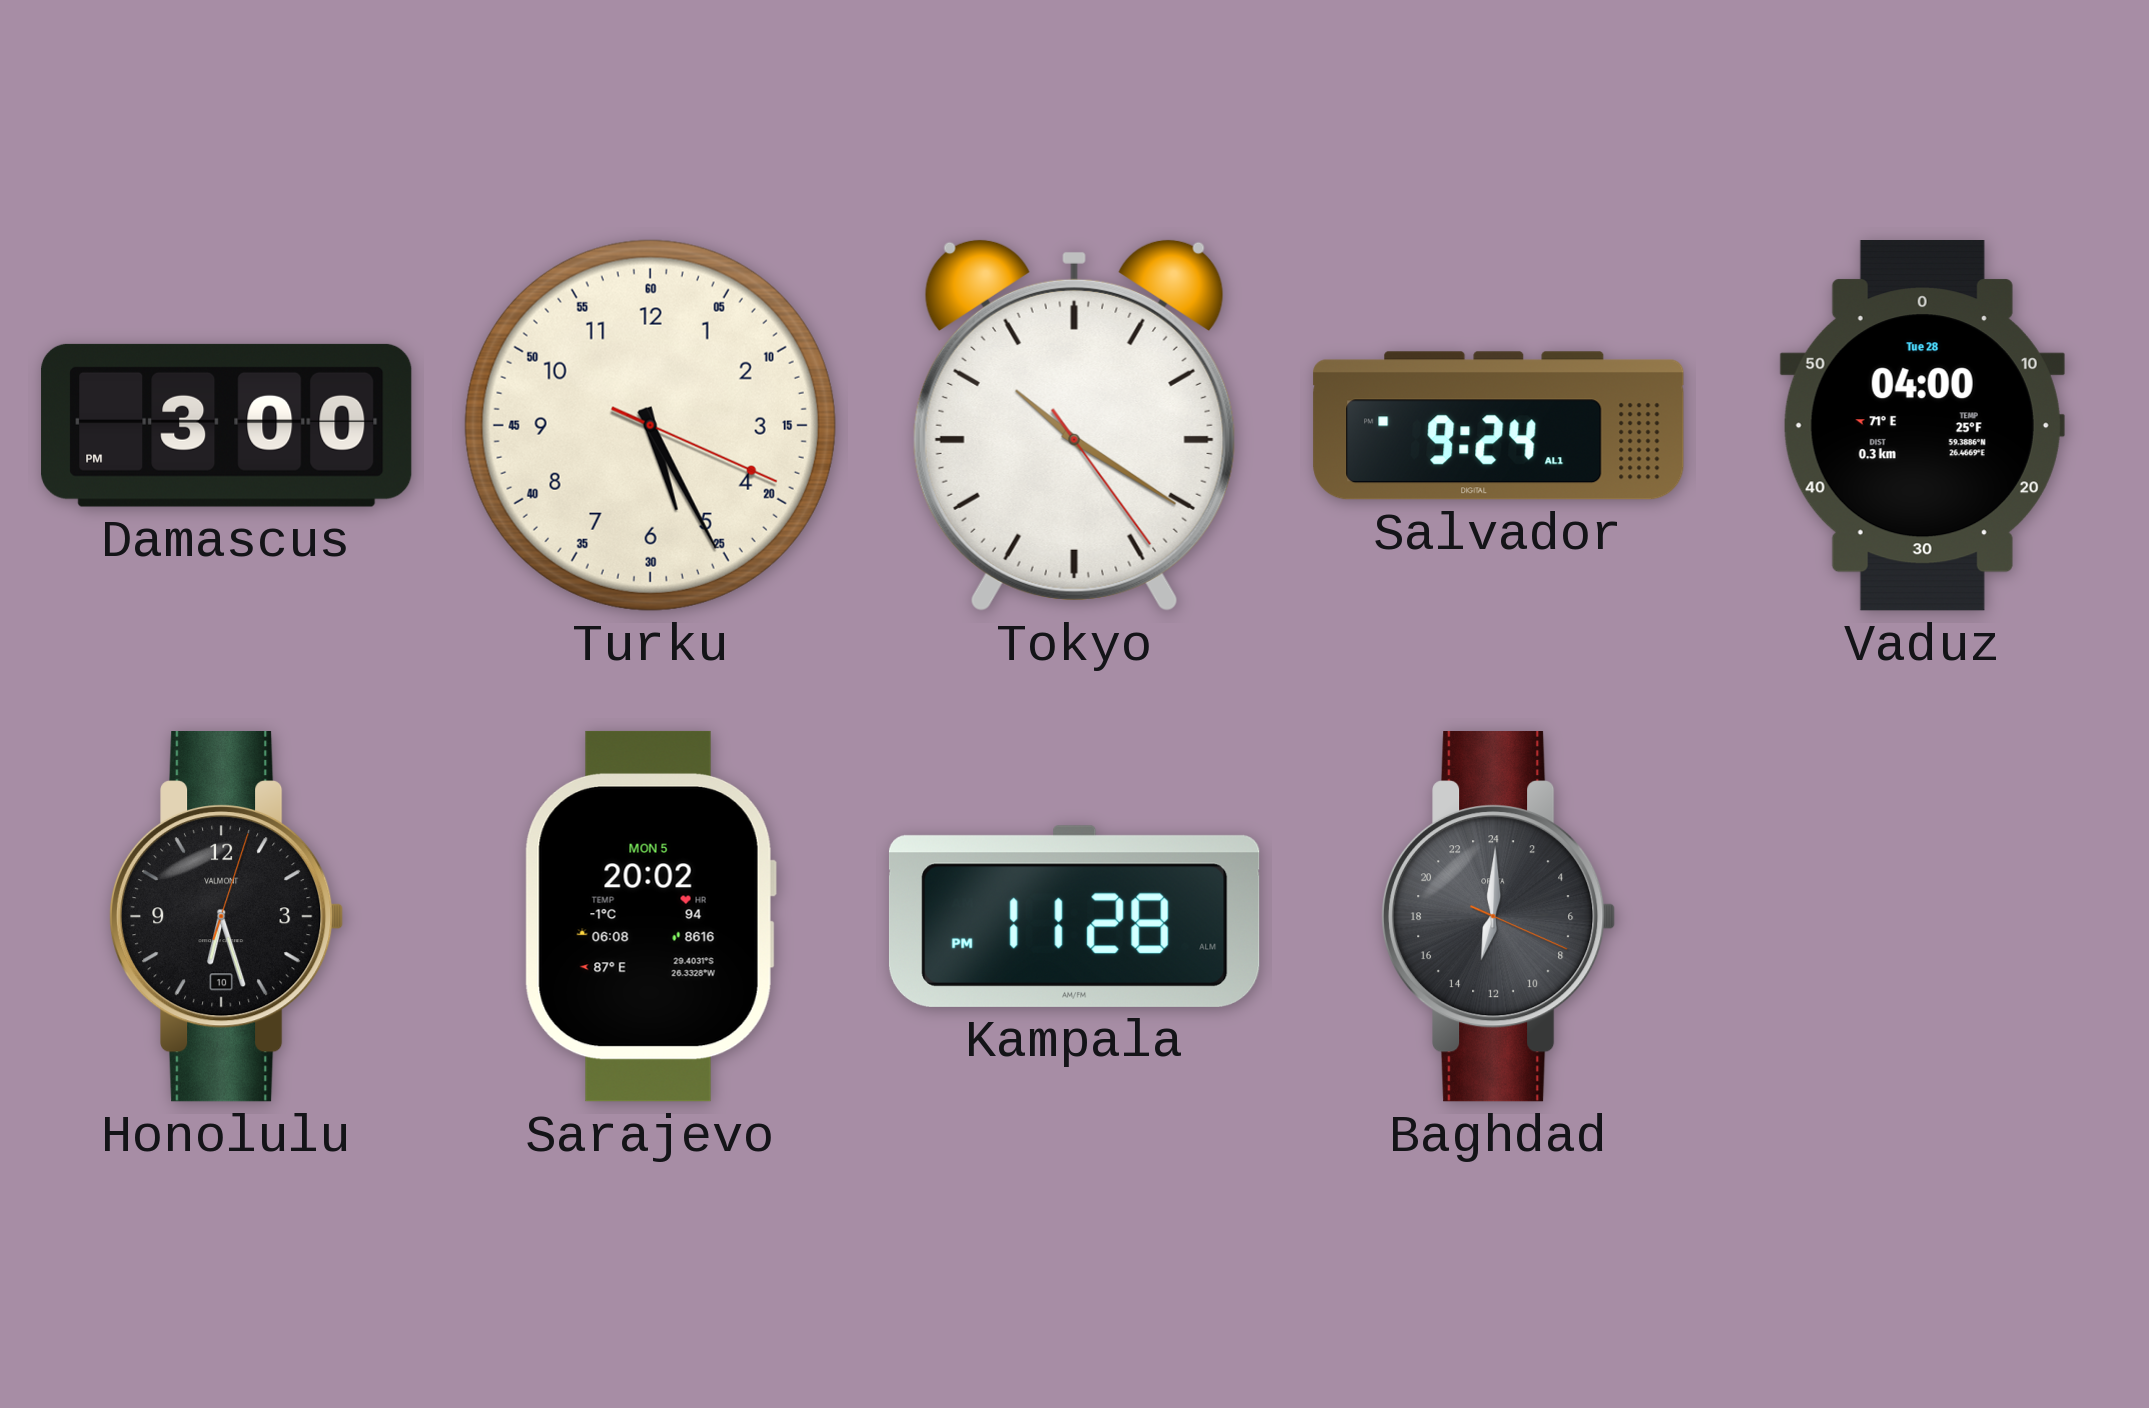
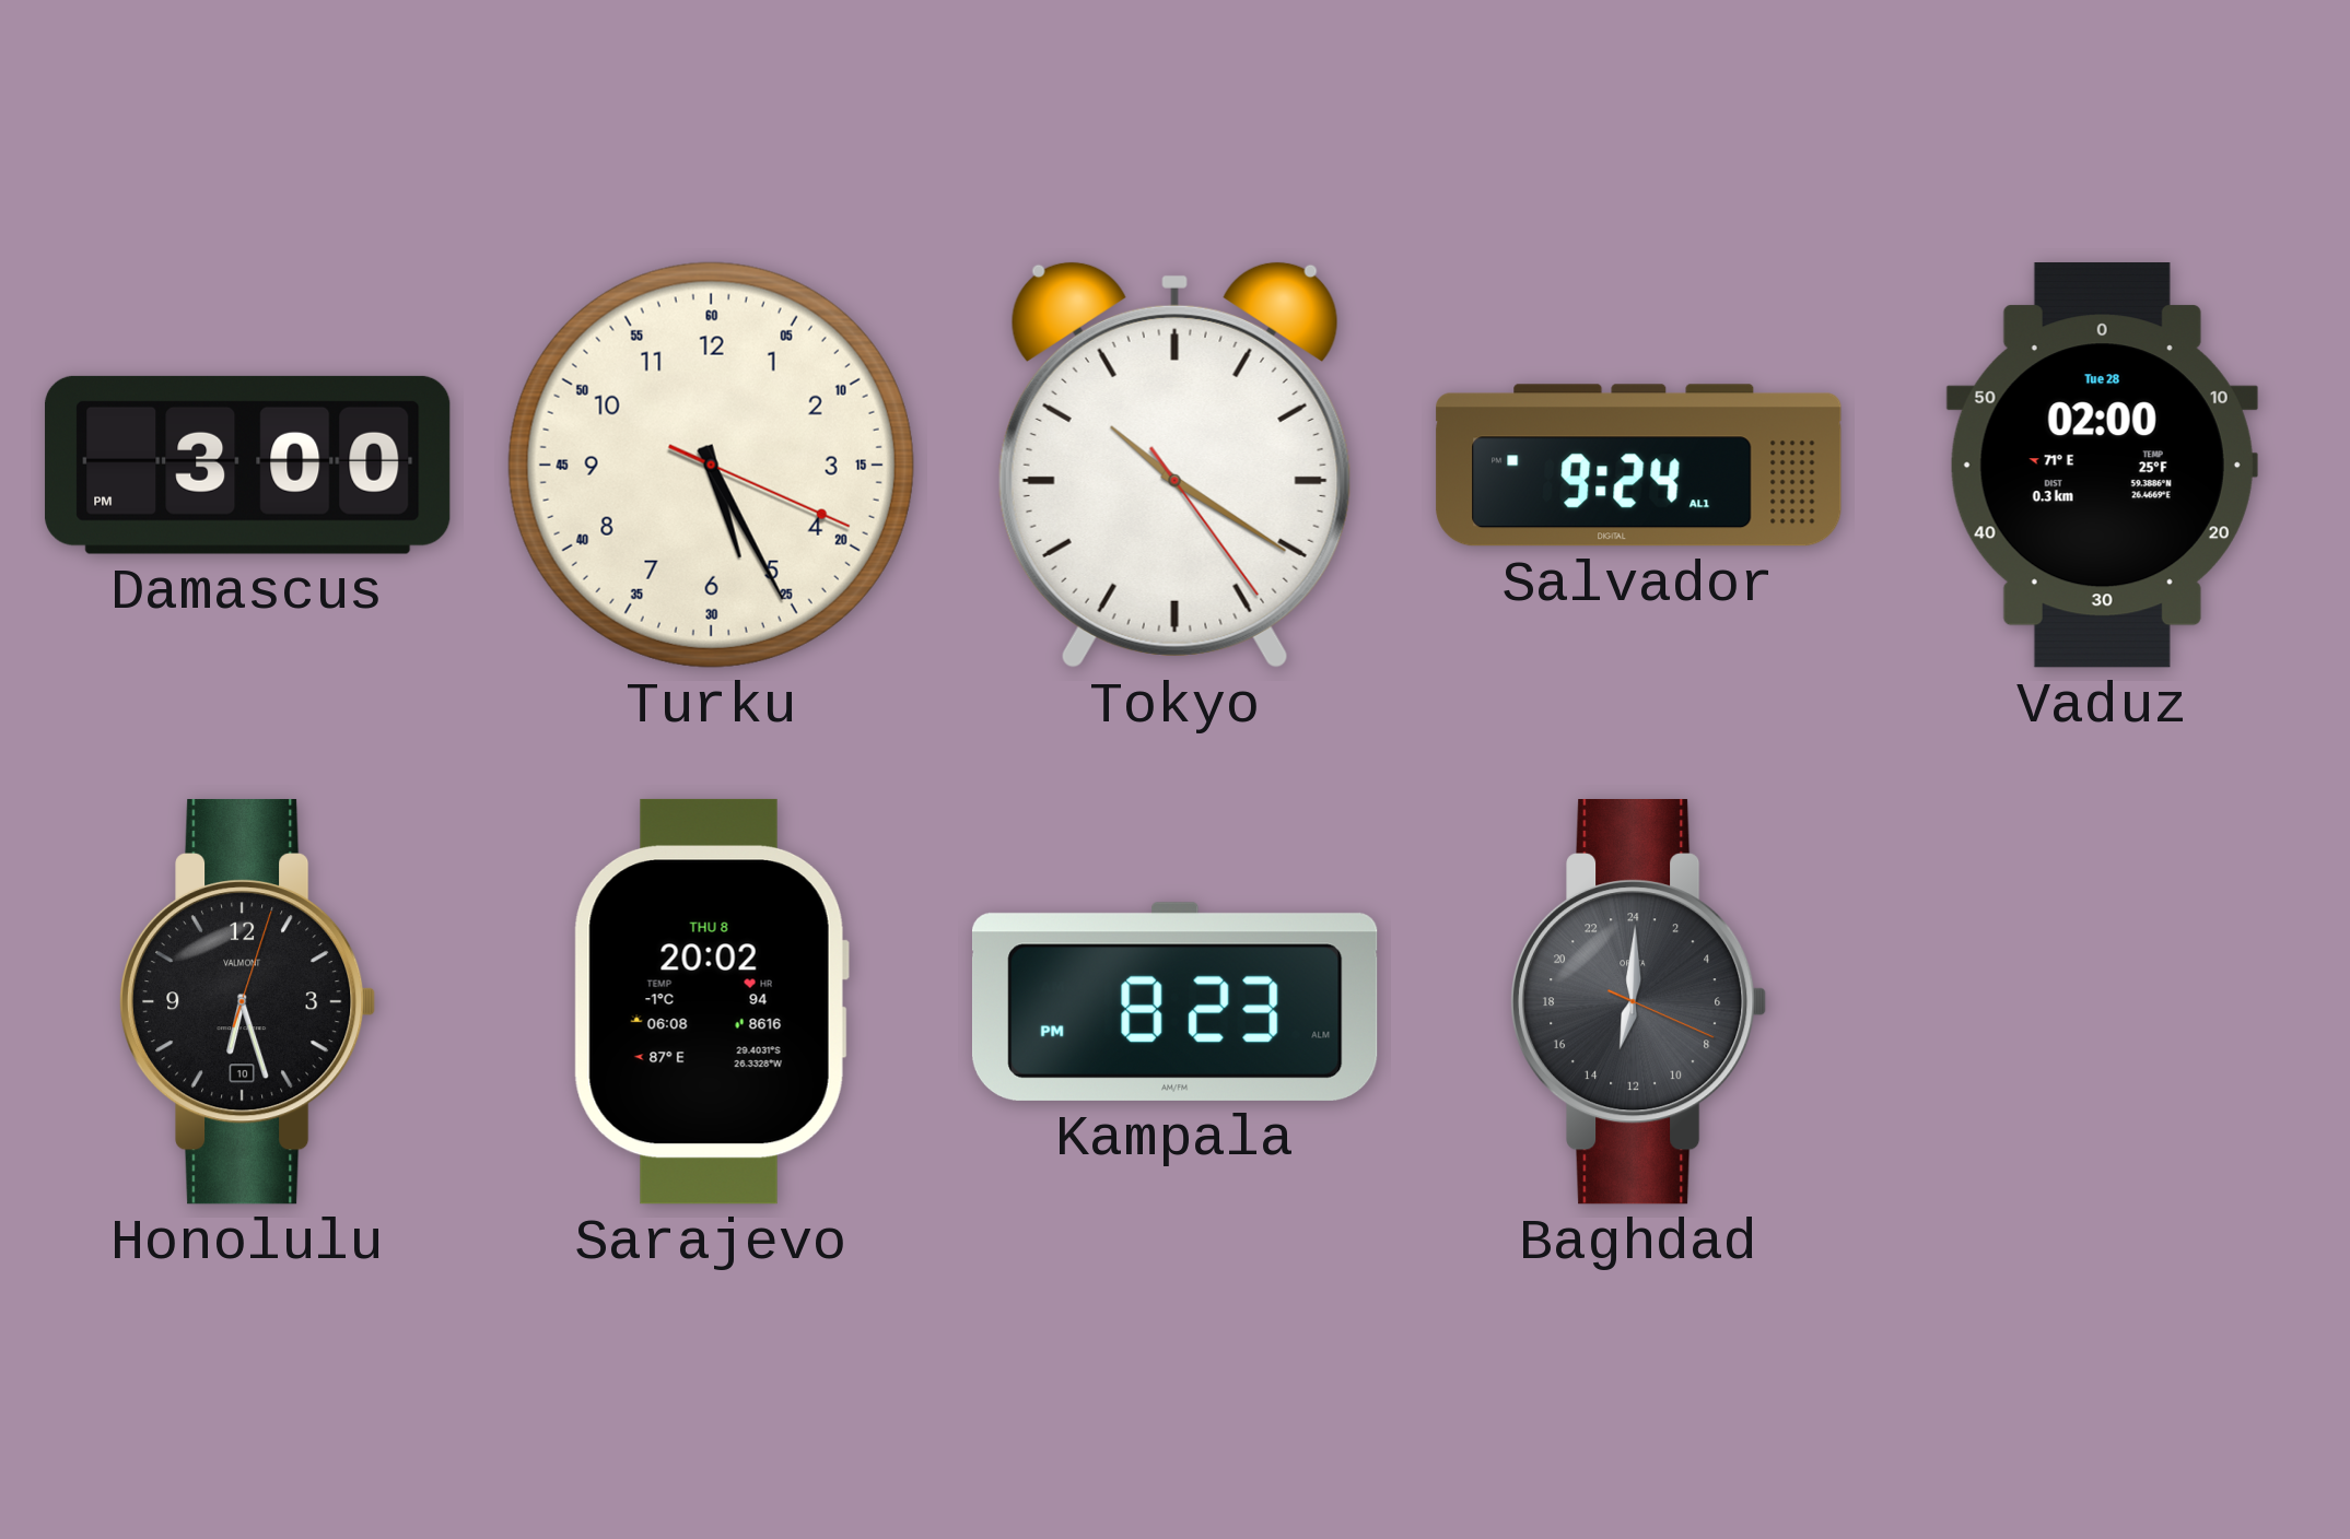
Vaduz: 04:00 -> 02:00 (2102, 466)
Sarajevo date: MON 5 -> THU 8 (711, 1001)
Kampala: 11:28 -> 8:23 (1174, 1001)
